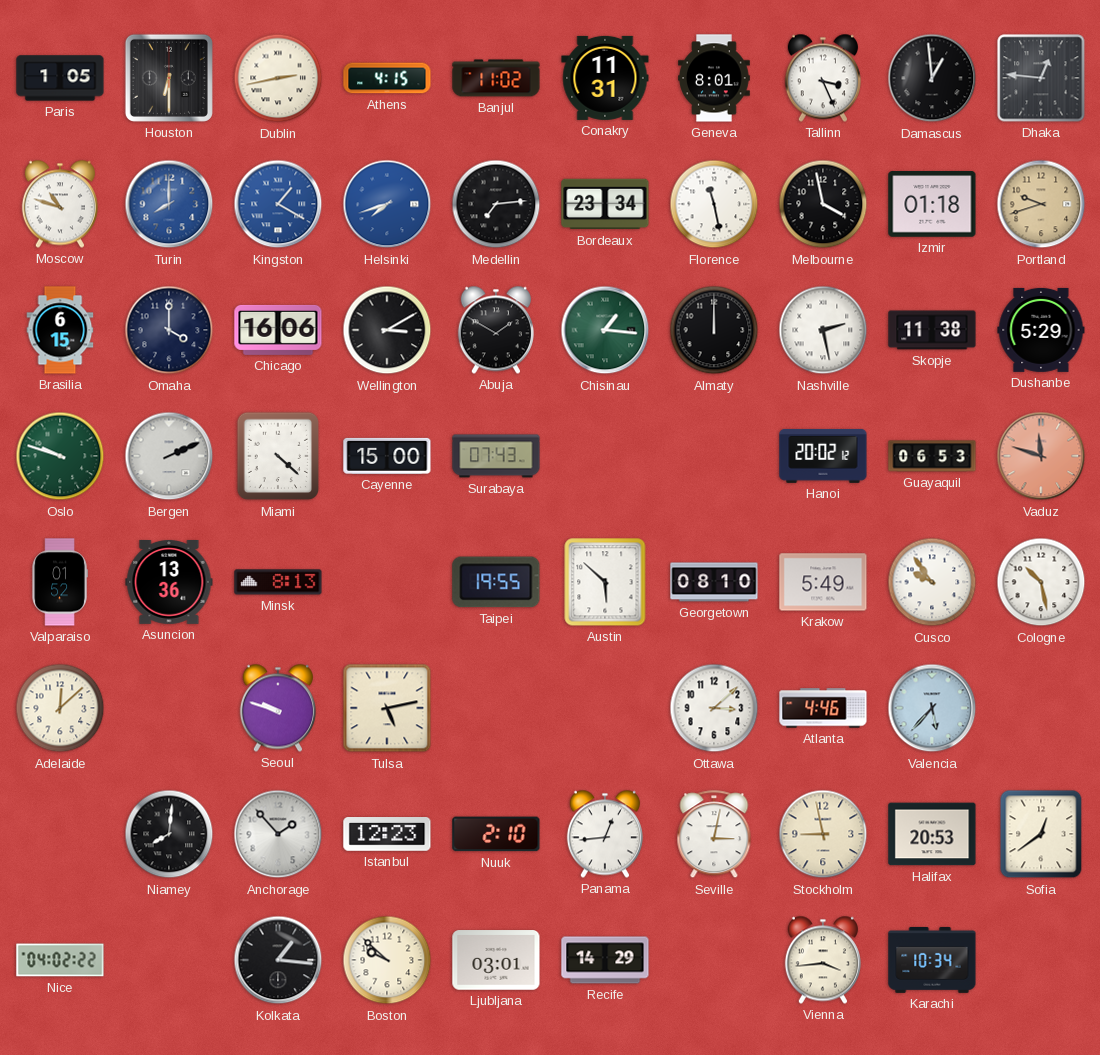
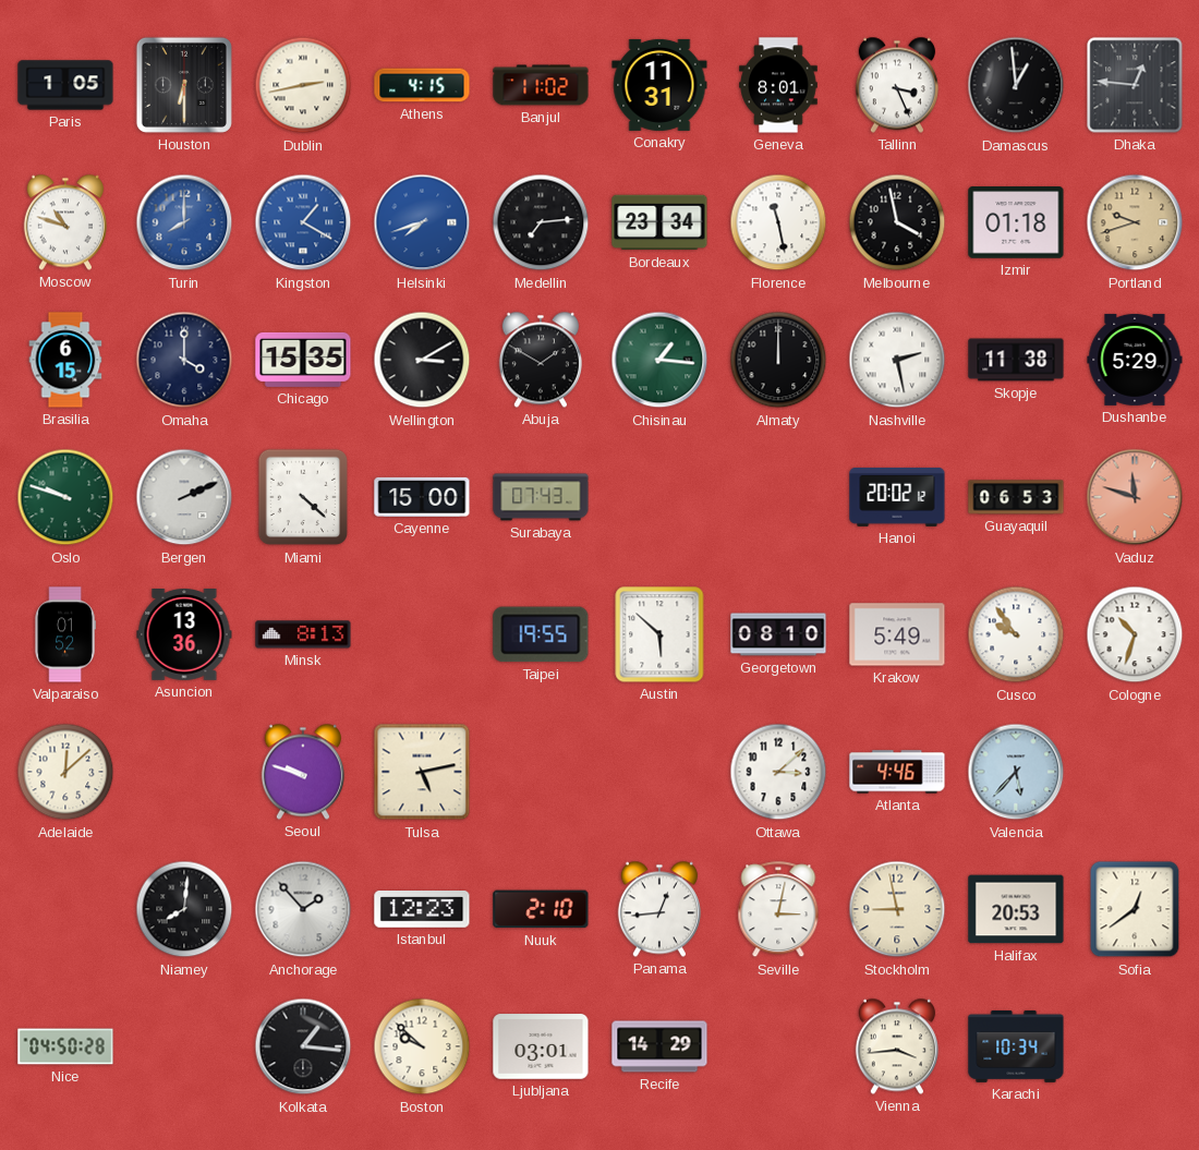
Chicago: 16:06 -> 15:35 (303, 360)
Cologne: 10:28 -> 10:33 (1135, 634)
Nice: 04:02 -> 04:50 (65, 1046)
